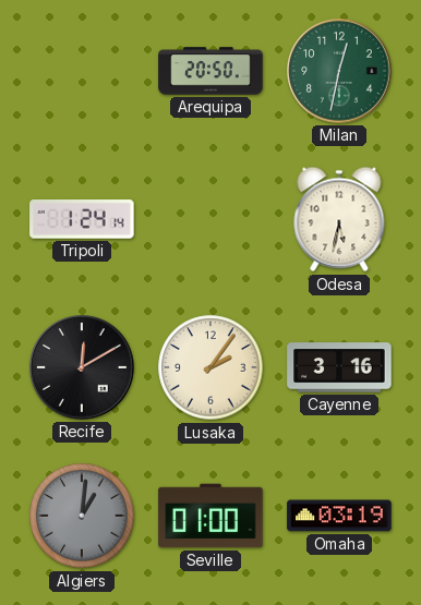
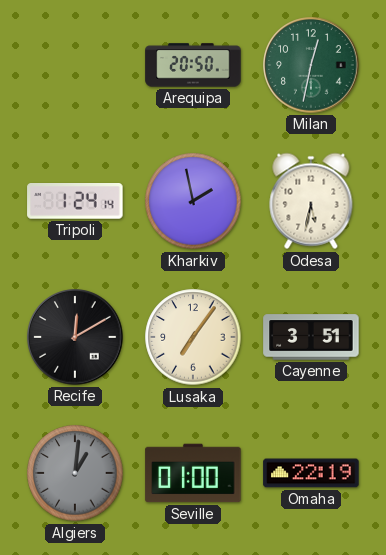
Kharkiv: none -> 1:58 (193, 201)
Lusaka: 2:06 -> 7:06 (193, 337)
Cayenne: 3:16 -> 3:51 (311, 337)
Omaha: 03:19 -> 22:19 (311, 473)
